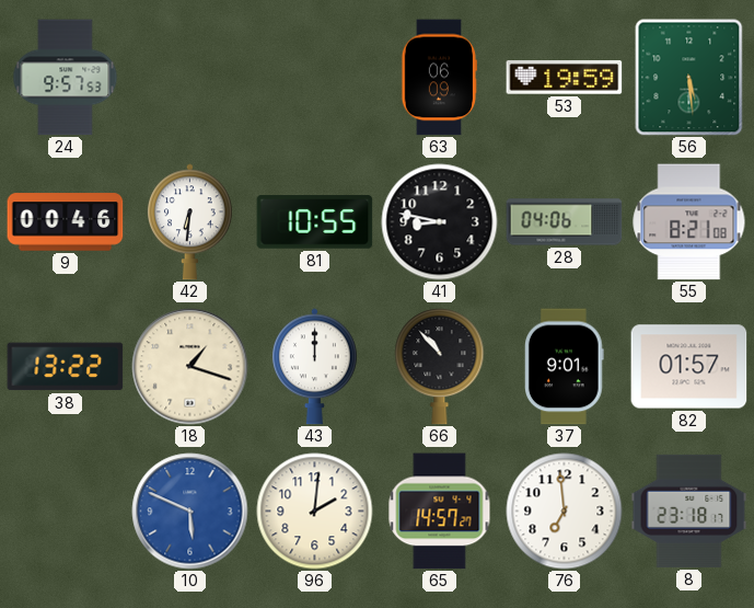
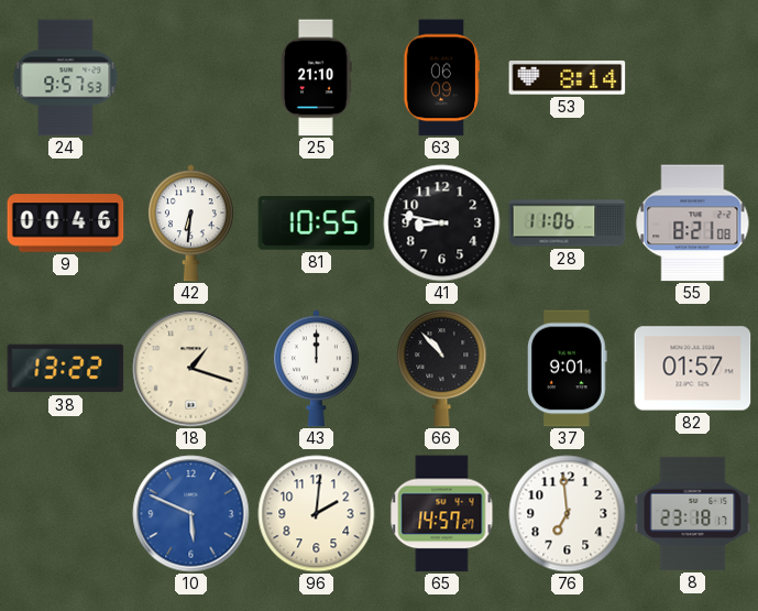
25: none -> 21:10 (317, 78)
53: 19:59 -> 8:14 (568, 78)
56: 5:29 -> none (689, 78)
28: 04:06 -> 11:06 (568, 223)
